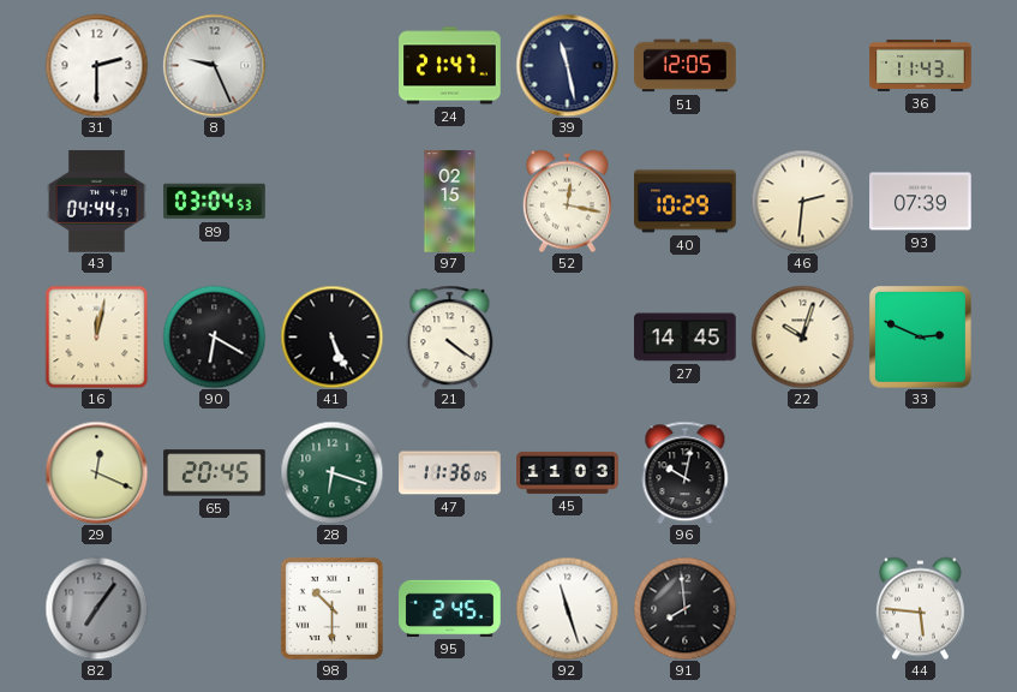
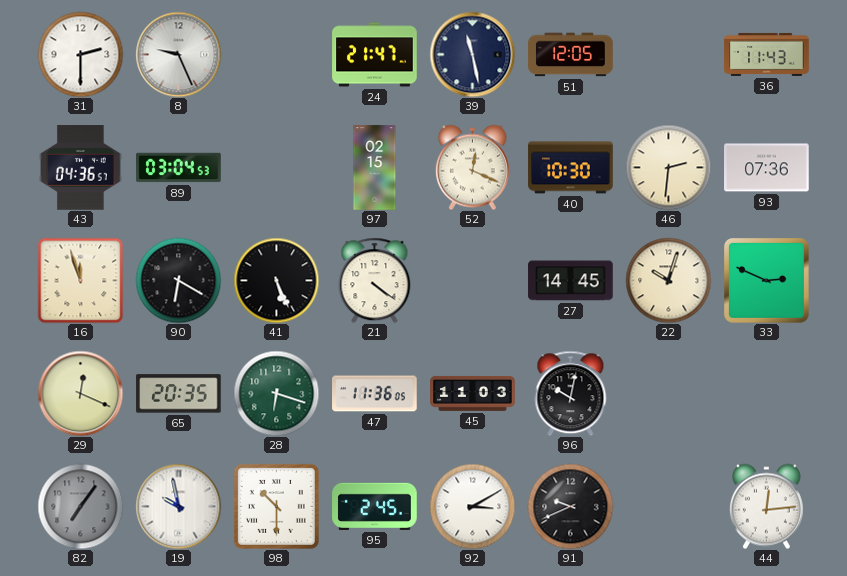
43: 04:44 -> 04:36 (81, 168)
52: 12:17 -> 12:19 (472, 167)
40: 10:29 -> 10:30 (571, 168)
93: 07:39 -> 07:36 (767, 168)
16: 12:02 -> 11:57 (80, 280)
65: 20:45 -> 20:35 (179, 394)
19: none -> 9:58 (178, 506)
92: 11:27 -> 3:10 (472, 506)
91: 7:59 -> 9:41 (570, 506)
44: 5:46 -> 12:14 (766, 506)
